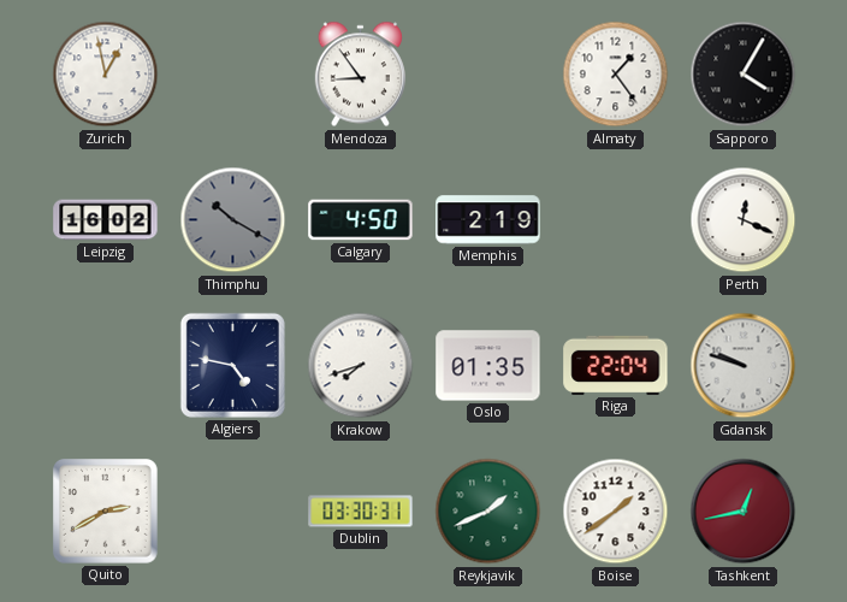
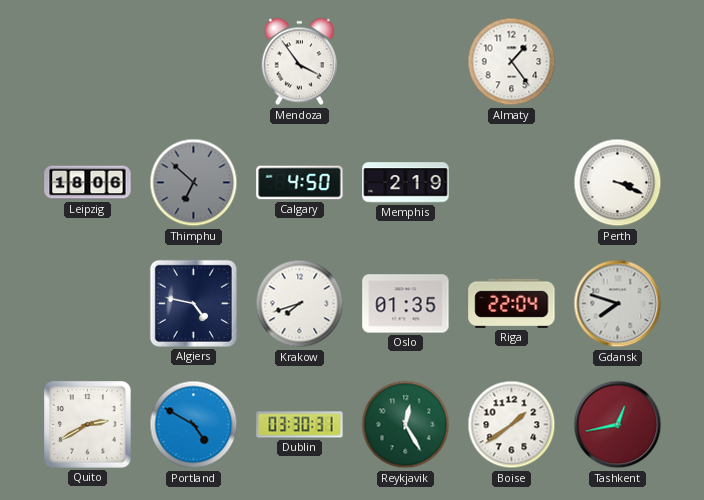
Zurich: 12:58 -> none (106, 75)
Mendoza: 8:54 -> 3:54 (299, 62)
Sapporo: 4:05 -> none (744, 75)
Leipzig: 16:02 -> 18:06 (88, 183)
Thimphu: 10:20 -> 6:52 (194, 183)
Perth: 12:19 -> 3:19 (618, 183)
Gdansk: 9:48 -> 7:48 (618, 304)
Portland: none -> 4:50 (194, 425)
Reykjavik: 1:41 -> 12:25 (406, 425)
